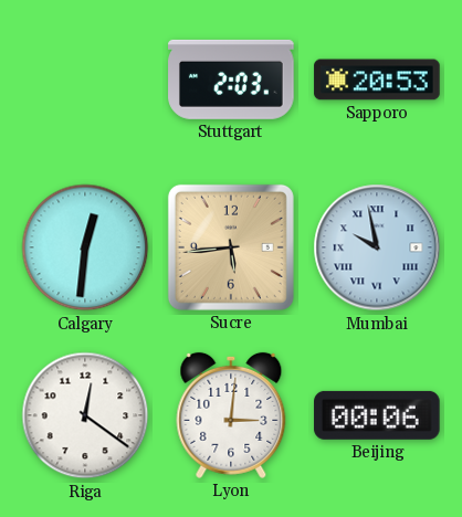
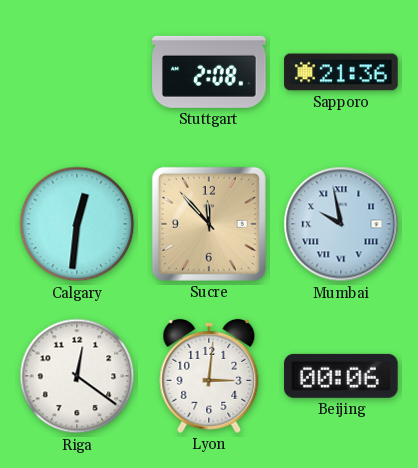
Stuttgart: 2:03 -> 2:08 (209, 72)
Sapporo: 20:53 -> 21:36 (341, 72)
Sucre: 5:44 -> 11:53 (209, 224)
